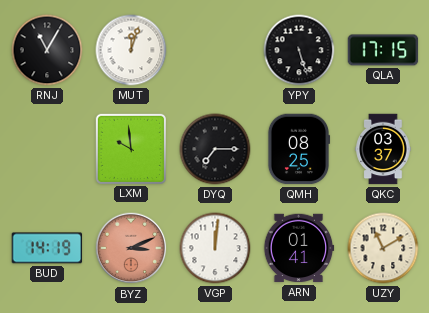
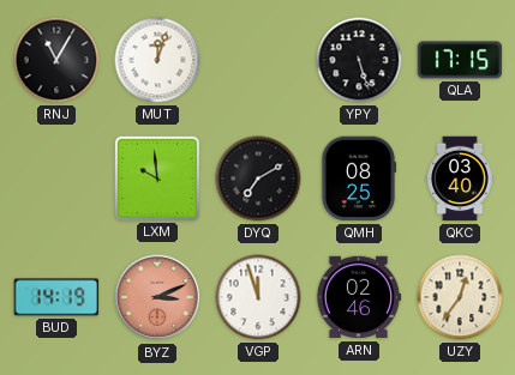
DYQ: 7:15 -> 7:10 (258, 179)
QKC: 03:37 -> 03:40 (460, 179)
VGP: 12:01 -> 11:57 (258, 297)
ARN: 01:41 -> 02:46 (359, 297)
UZY: 11:10 -> 12:36 (460, 297)
